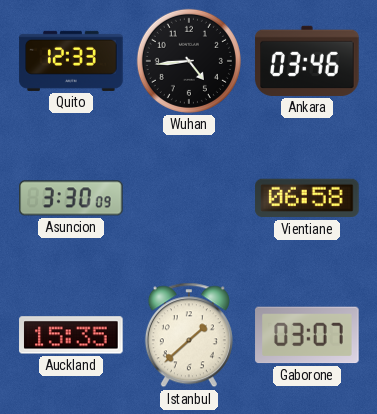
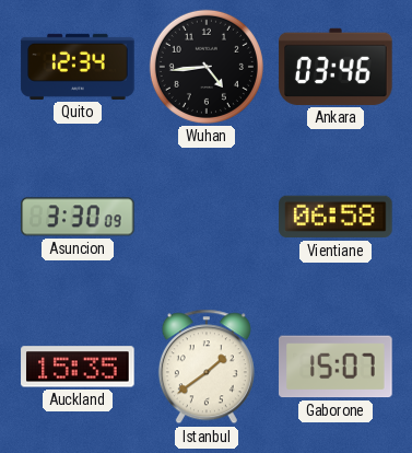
Quito: 12:33 -> 12:34 (78, 67)
Istanbul: 1:38 -> 1:39 (207, 367)
Gaborone: 03:07 -> 15:07 (336, 367)
